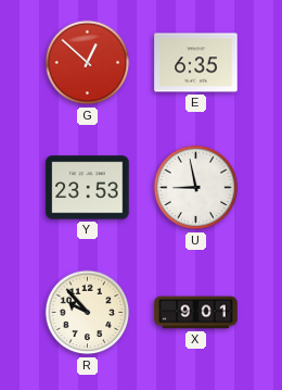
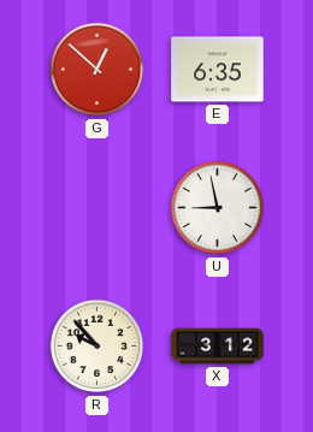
Y: 23:53 -> none (88, 188)
X: 9:01 -> 3:12 (218, 347)
